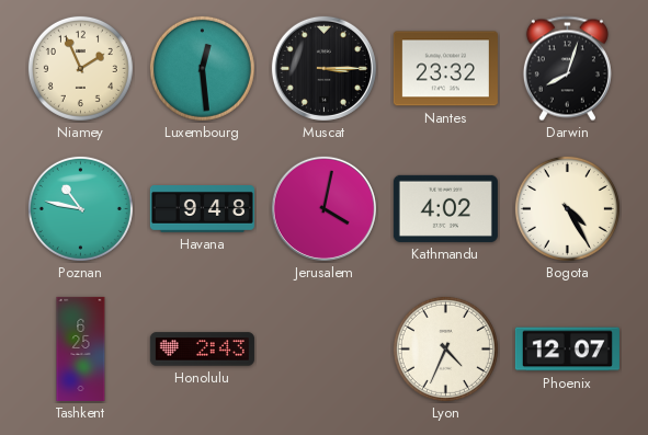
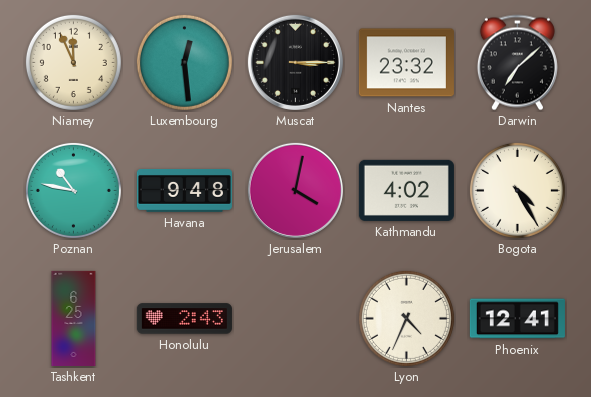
Niamey: 1:56 -> 11:56 (73, 62)
Darwin: 8:03 -> 7:08 (517, 63)
Phoenix: 12:07 -> 12:41 (517, 319)
